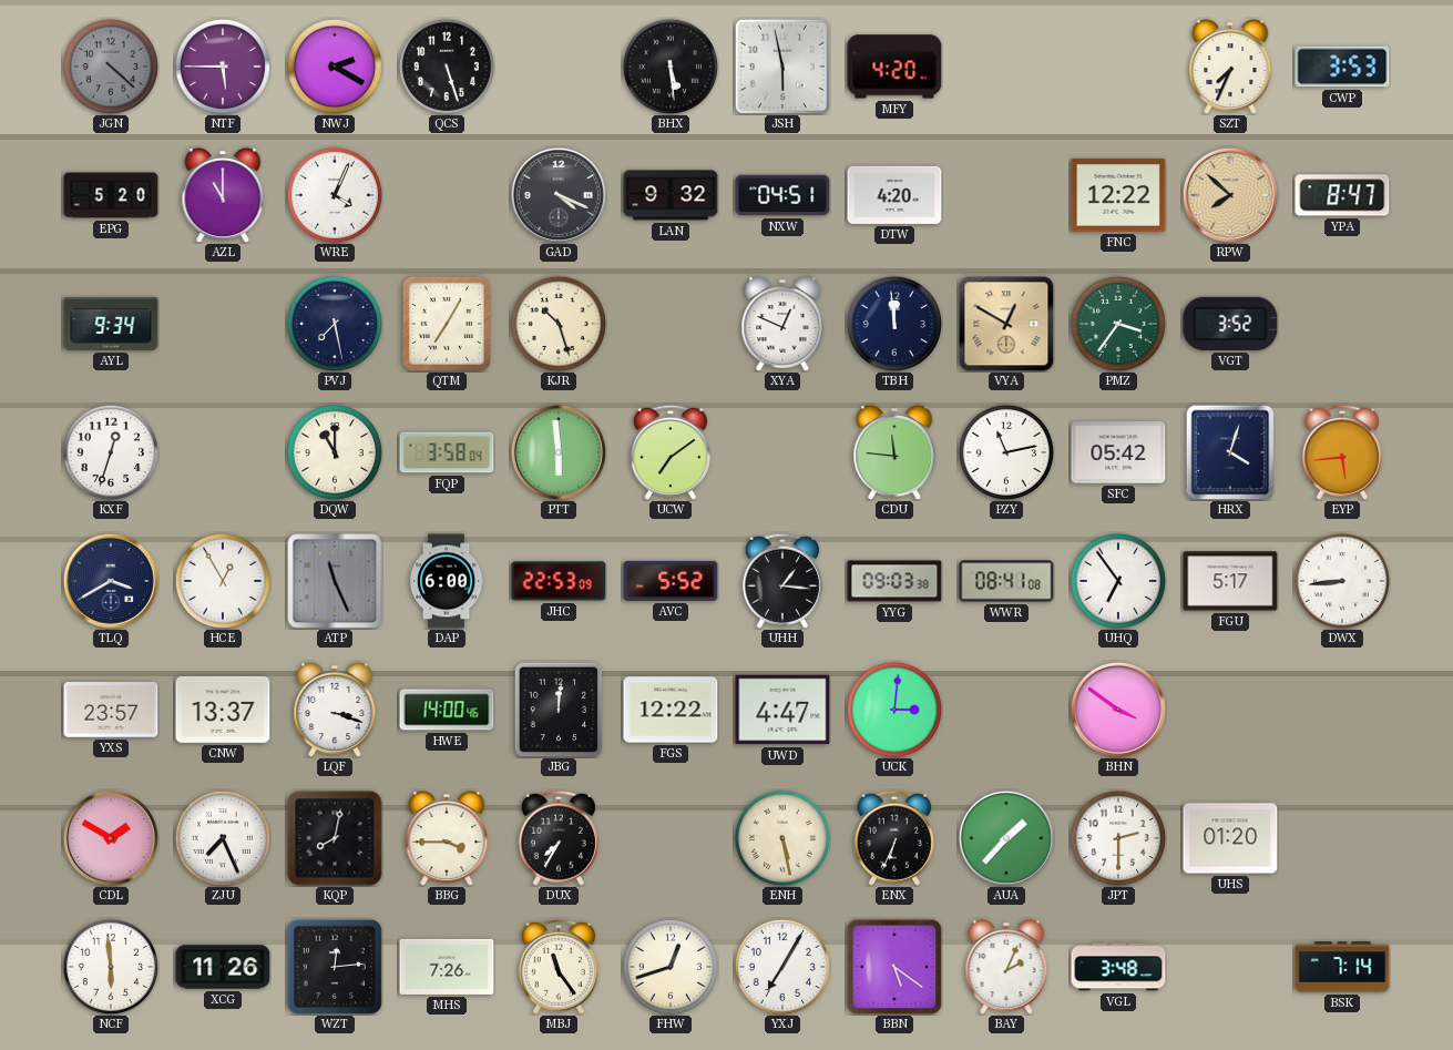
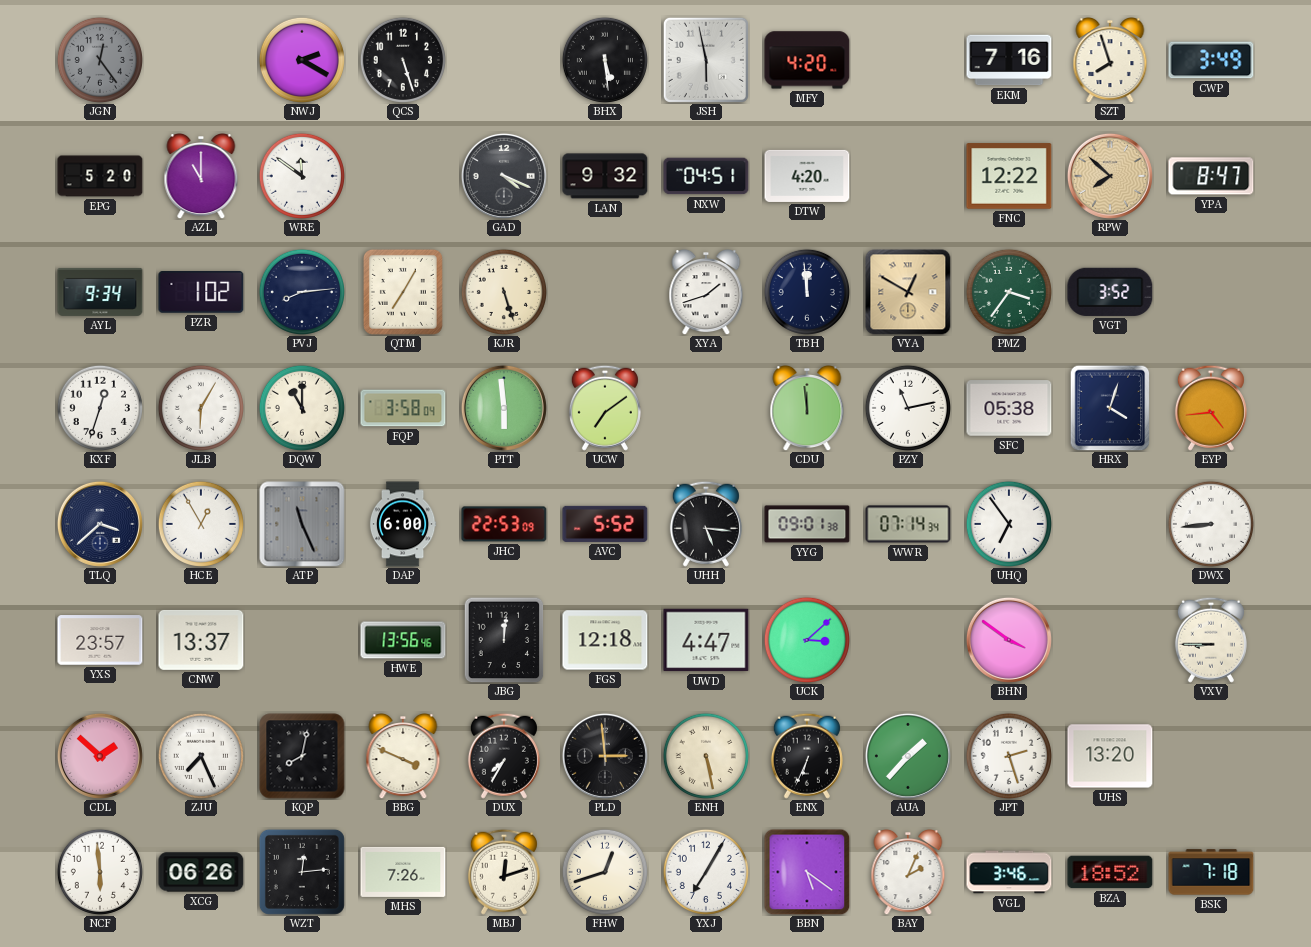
JGN: 4:22 -> 12:24 (100, 60)
NTF: 5:45 -> none (223, 67)
EKM: none -> 7:16 (1009, 60)
SZT: 7:34 -> 7:57 (1110, 61)
CWP: 3:53 -> 3:49 (1211, 60)
WRE: 4:04 -> 11:51 (302, 176)
PZR: none -> 1:02 (201, 293)
PVJ: 7:28 -> 8:14 (302, 292)
KJR: 10:27 -> 5:27 (504, 292)
XYA: 12:49 -> 1:42 (706, 293)
JLB: none -> 6:05 (201, 408)
CDU: 11:46 -> 11:59 (807, 409)
SFC: 05:42 -> 05:38 (1009, 408)
EYP: 5:44 -> 4:44 (1211, 408)
TLQ: 3:40 -> 3:38 (100, 524)
UHH: 1:16 -> 5:16 (706, 524)
YYG: 09:03 -> 09:01 (807, 524)
WWR: 08:41 -> 07:14 (908, 524)
FGU: 5:17 -> none (1230, 581)
LQF: 3:18 -> none (335, 711)
HWE: 14:00 -> 13:56 (403, 640)
FGS: 12:22 -> 12:18 (605, 640)
UCK: 3:01 -> 3:08 (807, 640)
VXV: none -> 8:45 (1211, 640)
CDL: 1:50 -> 1:52 (100, 756)
BBG: 3:45 -> 3:49 (403, 757)
PLD: none -> 2:59 (605, 756)
JPT: 2:30 -> 2:27 (1009, 756)
UHS: 01:20 -> 13:20 (1110, 756)
XCG: 11:26 -> 06:26 (201, 872)
MBJ: 11:24 -> 12:12 (504, 872)
VGL: 3:48 -> 3:46 (1009, 872)
BZA: none -> 18:52 (1110, 872)
BSK: 7:14 -> 7:18 (1211, 872)
